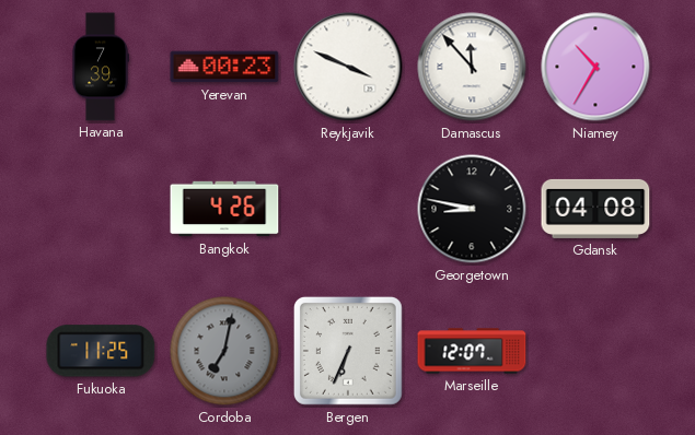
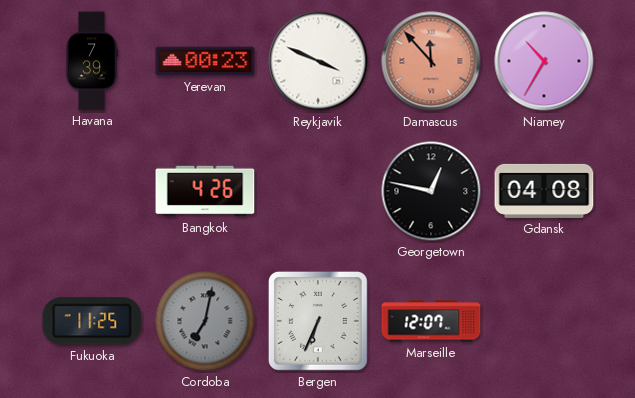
Damascus dial: white -> salmon (431, 61)
Georgetown: 8:47 -> 12:47 (431, 191)
